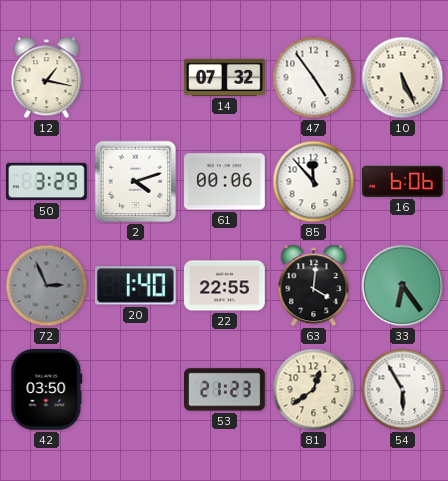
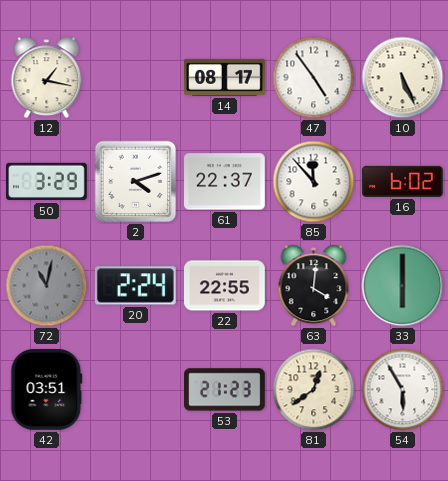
14: 07:32 -> 08:17 (225, 77)
61: 00:06 -> 22:37 (225, 182)
16: 6:06 -> 6:02 (403, 181)
72: 2:56 -> 11:02 (47, 286)
20: 1:40 -> 2:24 (135, 286)
33: 6:24 -> 6:00 (403, 286)
42: 03:50 -> 03:51 (47, 390)
